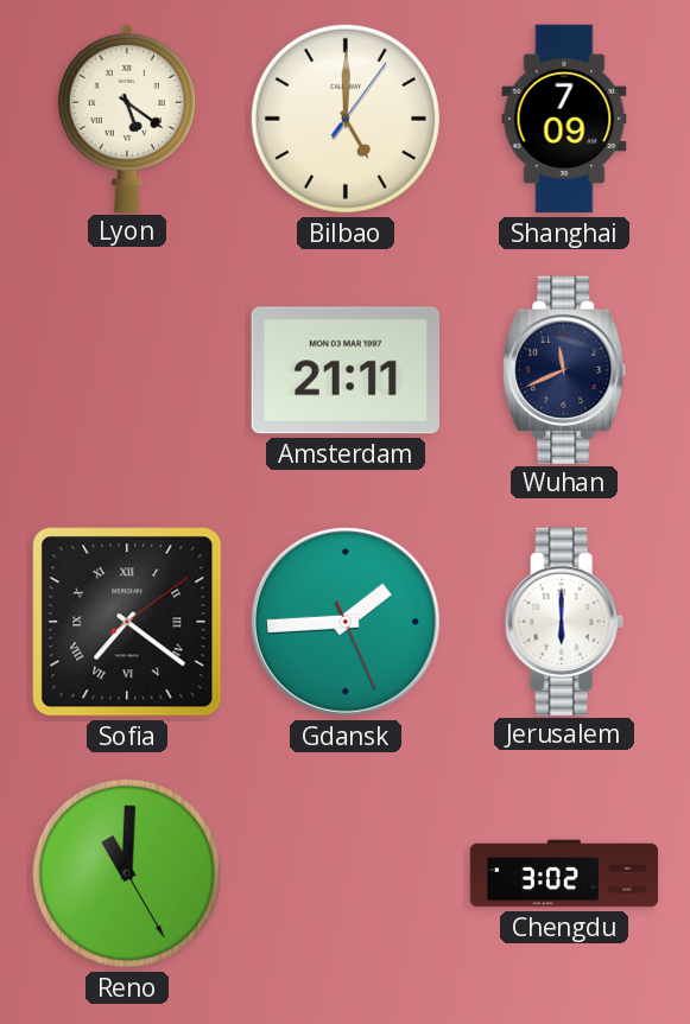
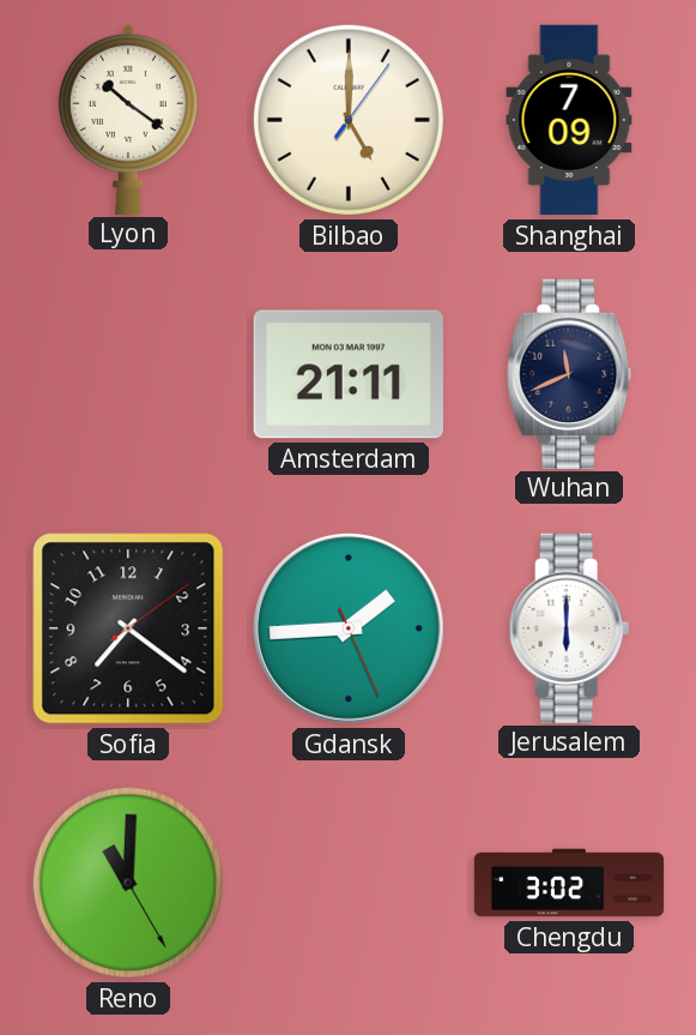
Lyon: 5:21 -> 10:21 (128, 119)
Sofia numerals: Roman -> Arabic (128, 628)
